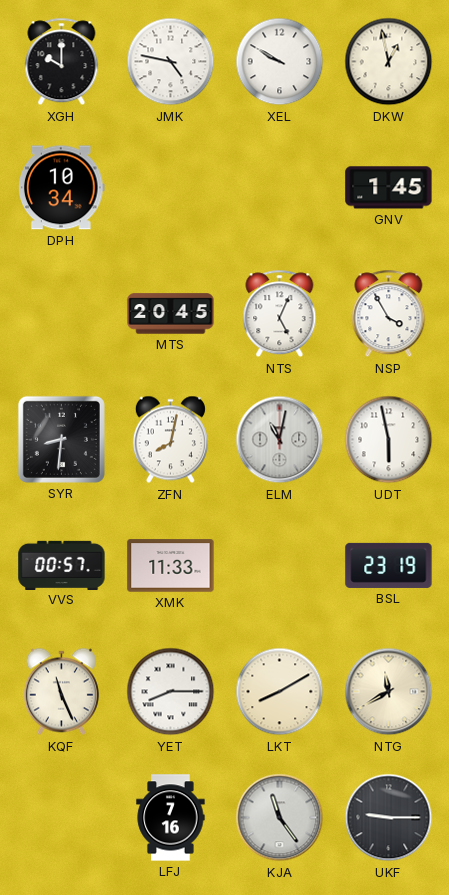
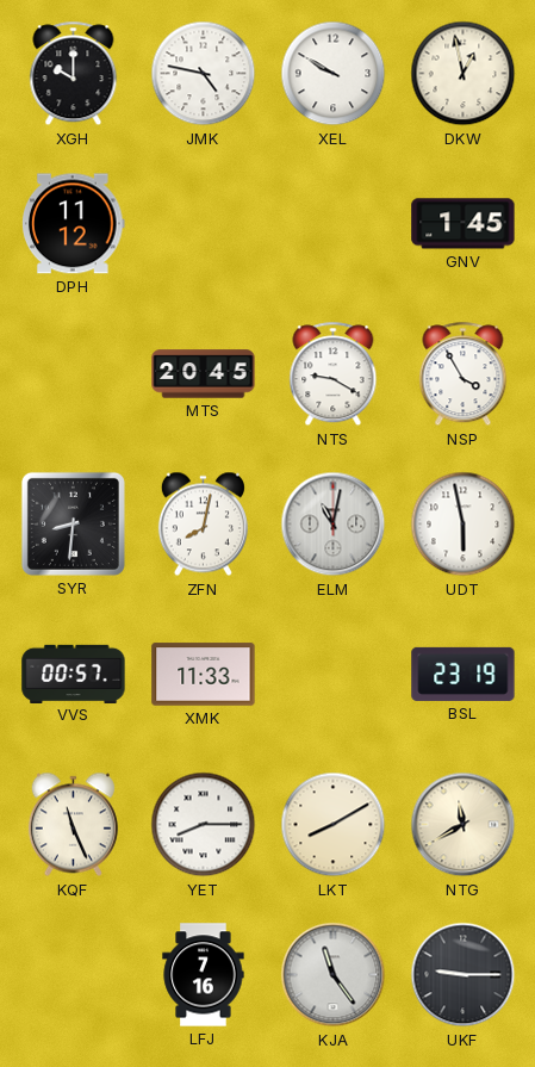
DPH: 10:34 -> 11:12 (74, 224)
NTS: 5:04 -> 9:20 (334, 374)
